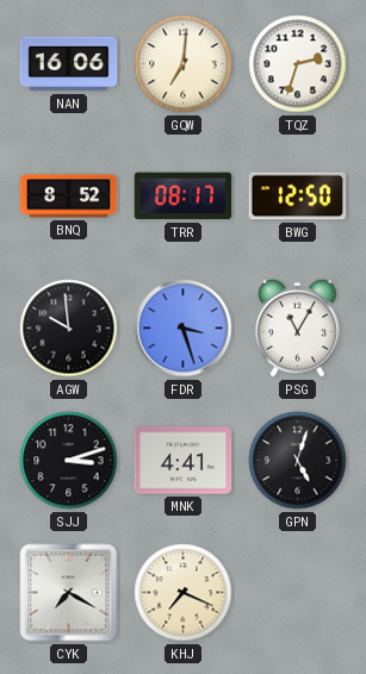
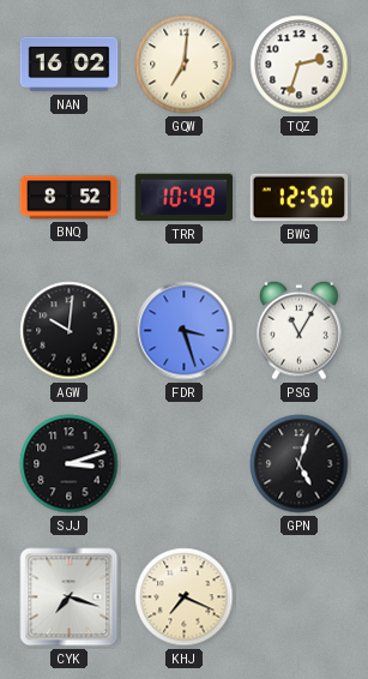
NAN: 16:06 -> 16:02 (70, 65)
TRR: 08:17 -> 10:49 (185, 198)
AGW: 9:59 -> 10:01 (70, 331)
MNK: 4:41 -> none (184, 461)
CYK: 7:20 -> 7:18 (70, 597)
